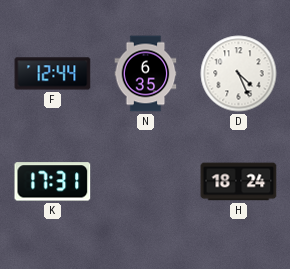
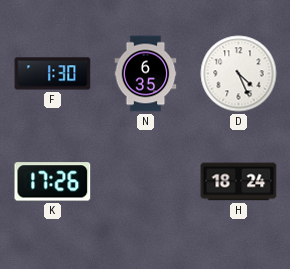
F: 12:44 -> 1:30 (53, 74)
K: 17:31 -> 17:26 (53, 182)
